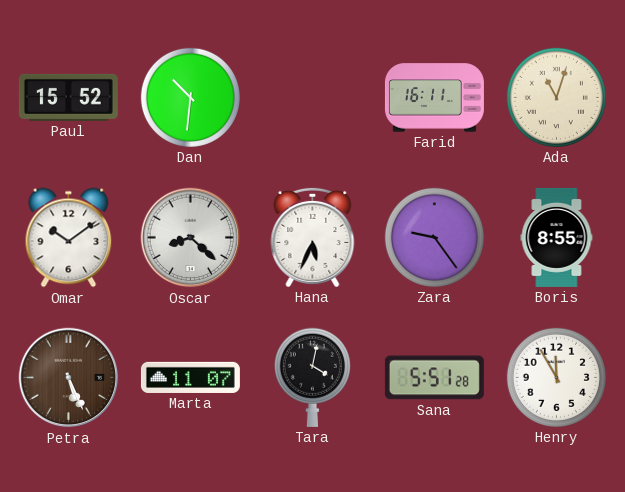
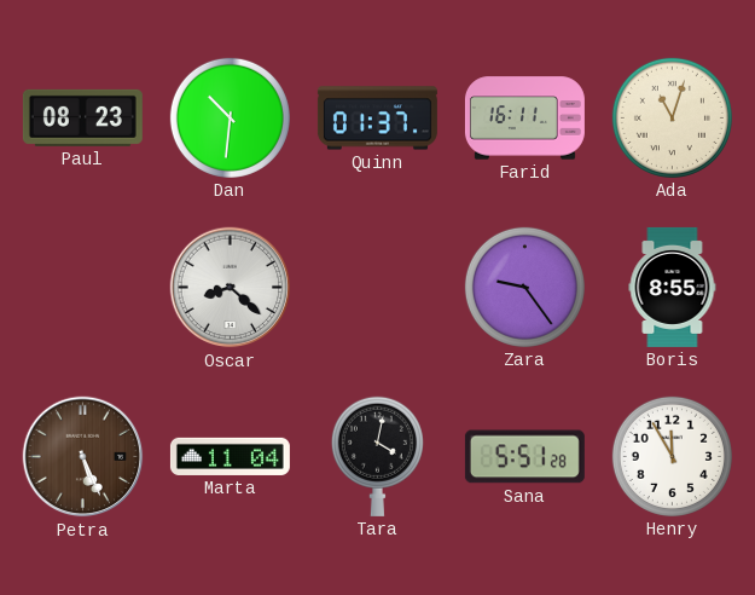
Paul: 15:52 -> 08:23 (82, 117)
Quinn: none -> 01:37 (377, 119)
Omar: 10:09 -> none (69, 238)
Hana: 5:34 -> none (313, 237)
Marta: 11:07 -> 11:04 (230, 456)
